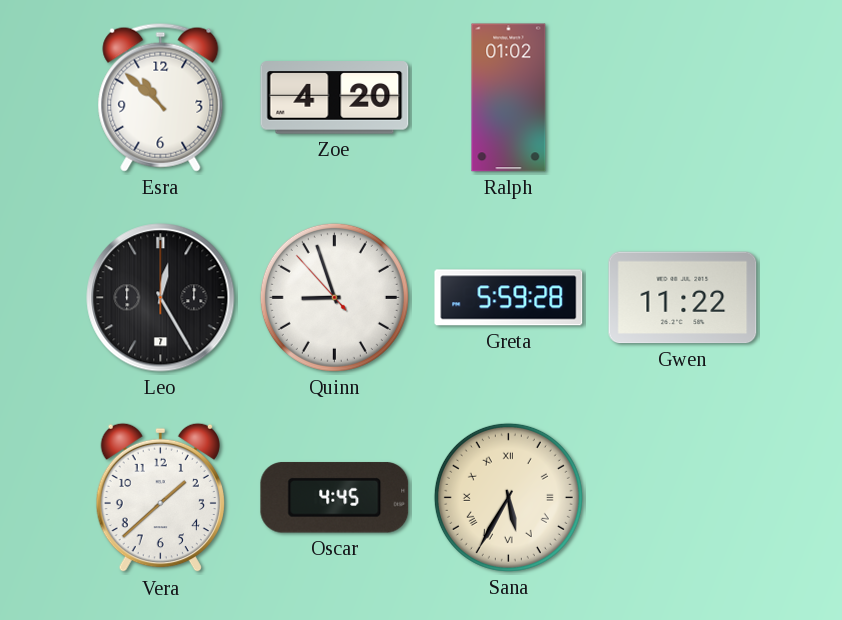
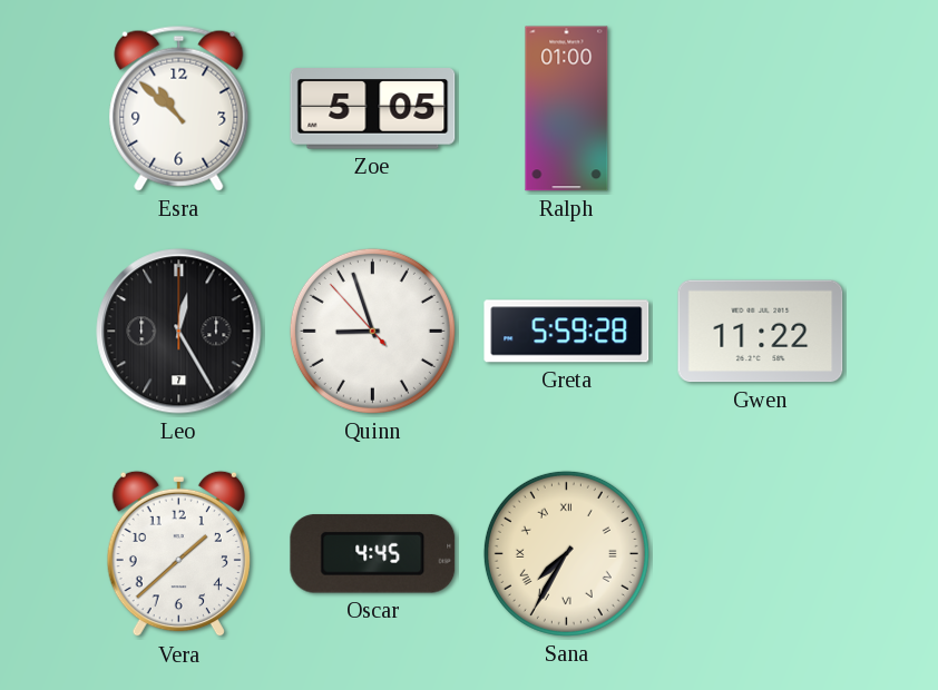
Zoe: 4:20 -> 5:05 (373, 109)
Ralph: 01:02 -> 01:00 (567, 109)
Sana: 5:35 -> 7:35 (566, 553)
